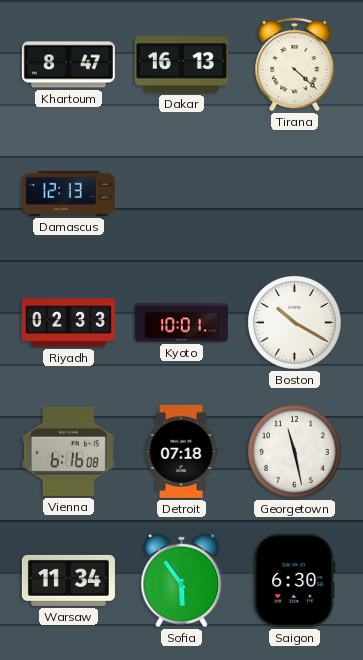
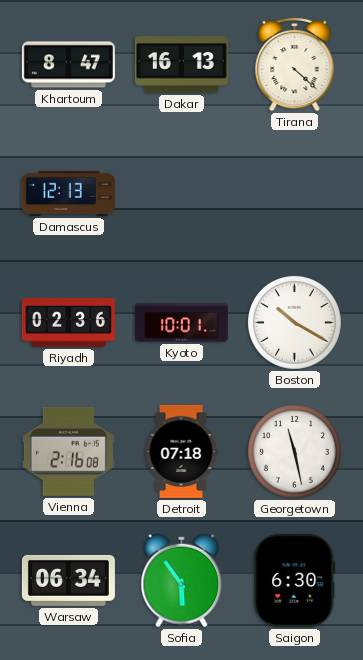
Riyadh: 02:33 -> 02:36 (68, 323)
Vienna: 6:16 -> 2:16 (68, 451)
Warsaw: 11:34 -> 06:34 (68, 580)
